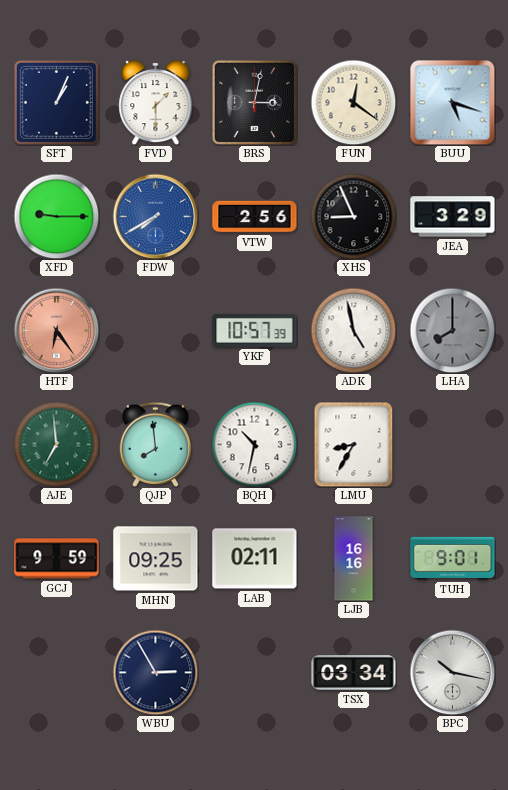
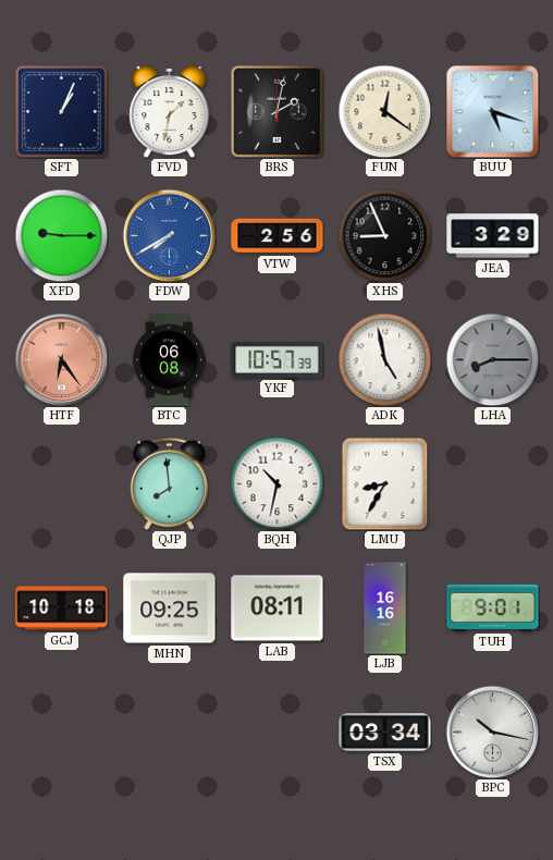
FVD: 1:30 -> 1:32 (170, 111)
BRS: 3:02 -> 2:02 (276, 111)
BTC: none -> 06:08 (169, 360)
LHA: 8:00 -> 8:15 (492, 359)
AJE: 6:59 -> none (56, 444)
GCJ: 9:59 -> 10:18 (62, 609)
LAB: 02:11 -> 08:11 (278, 609)
WBU: 2:55 -> none (155, 672)
